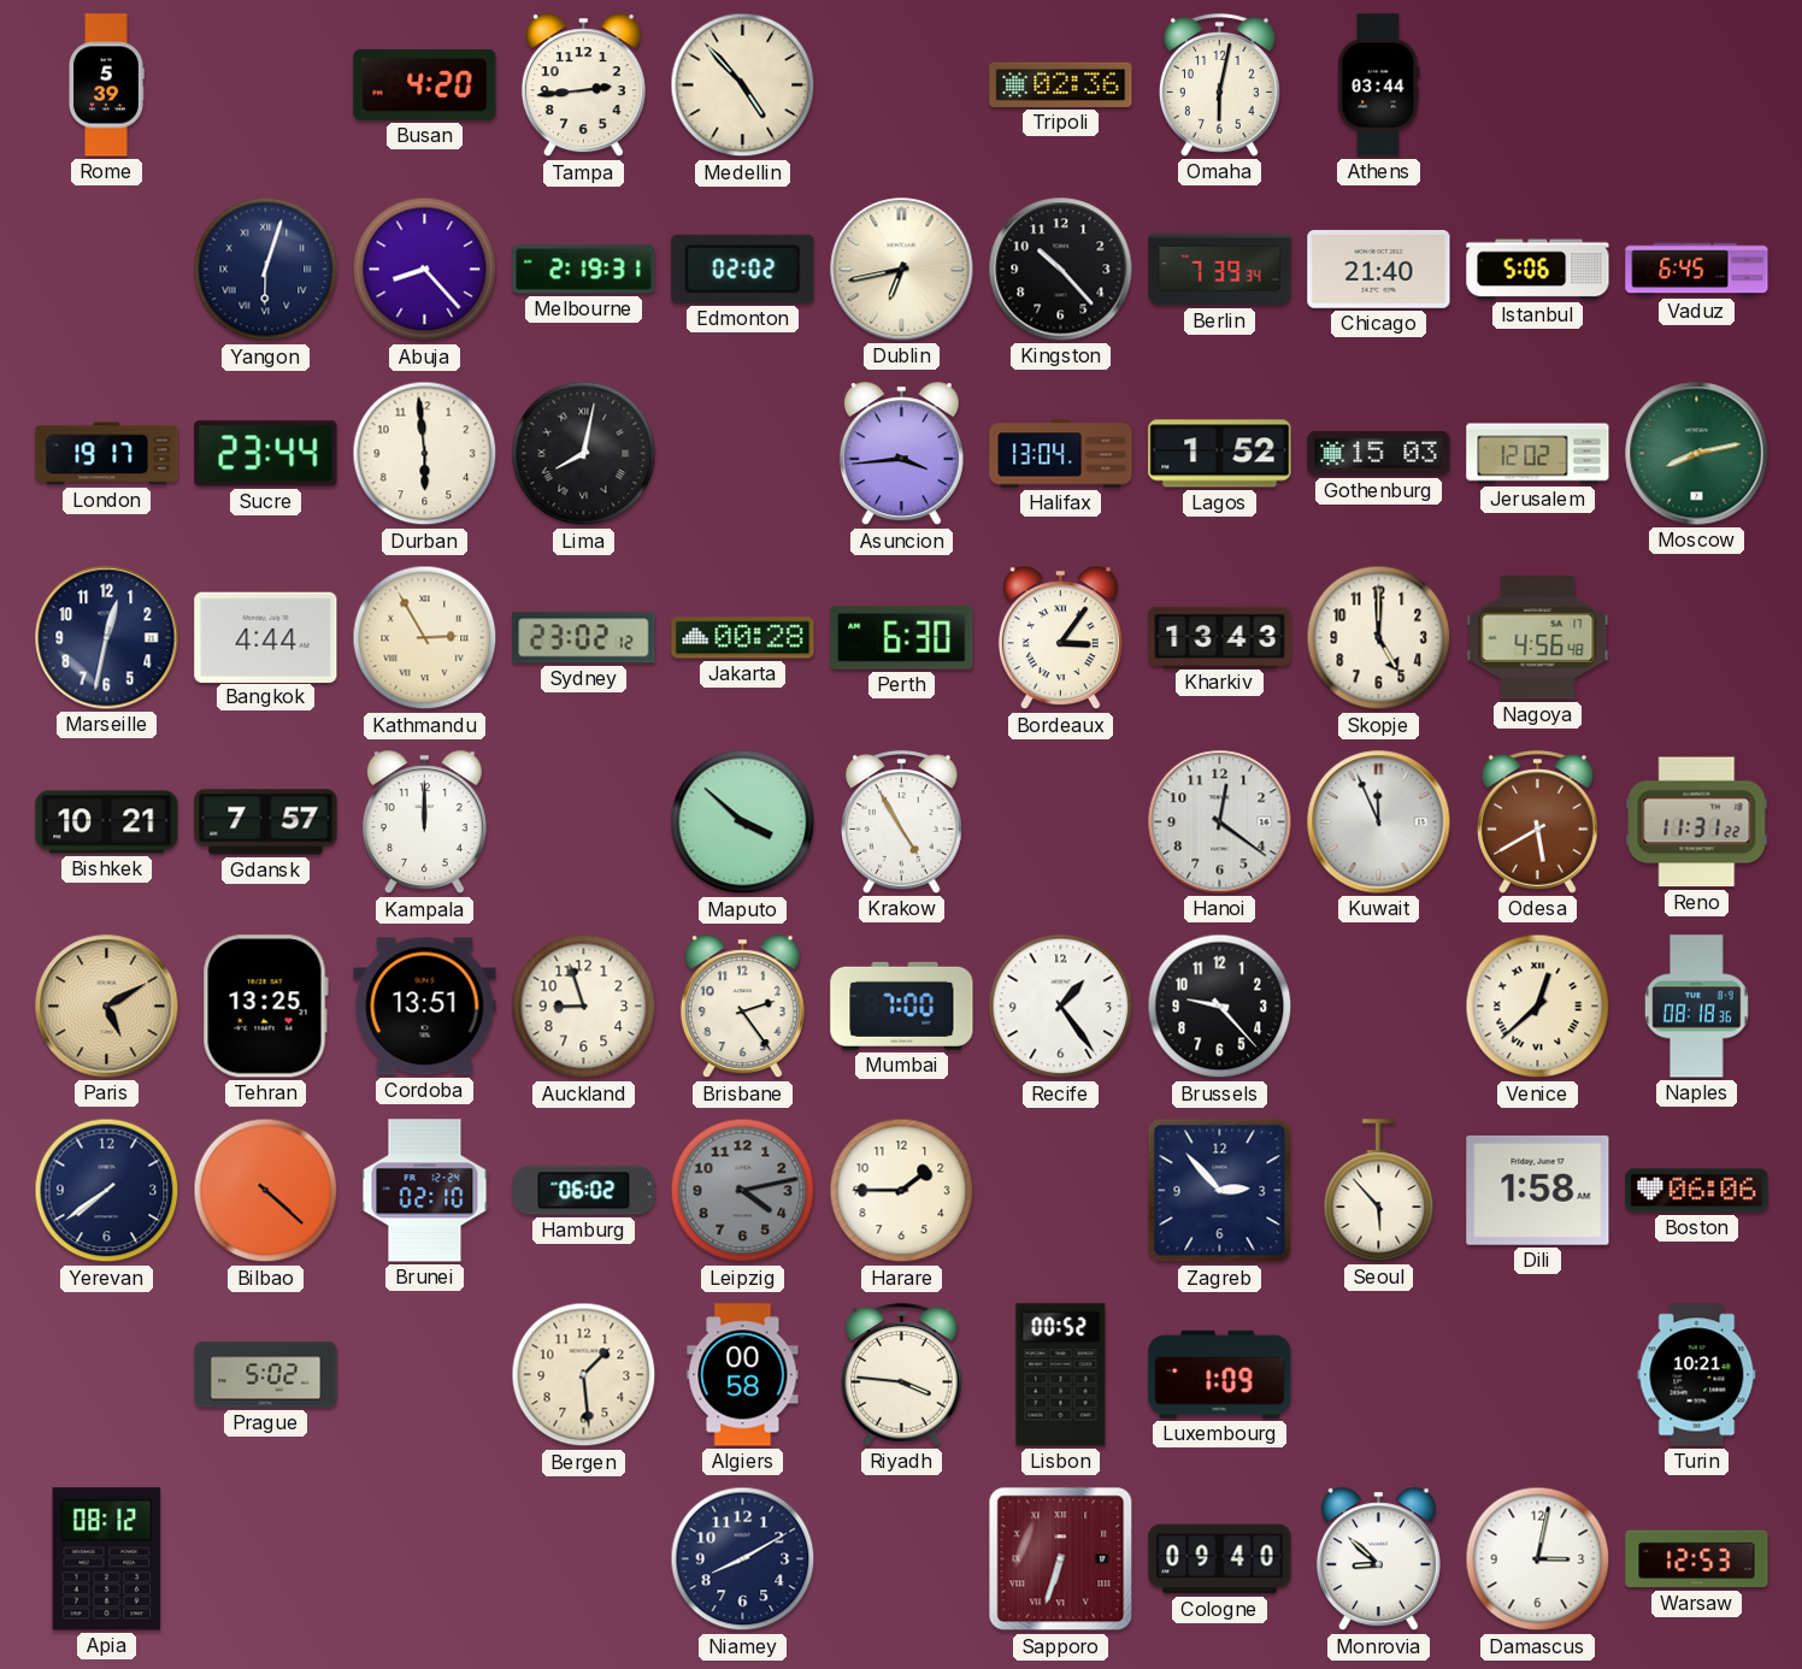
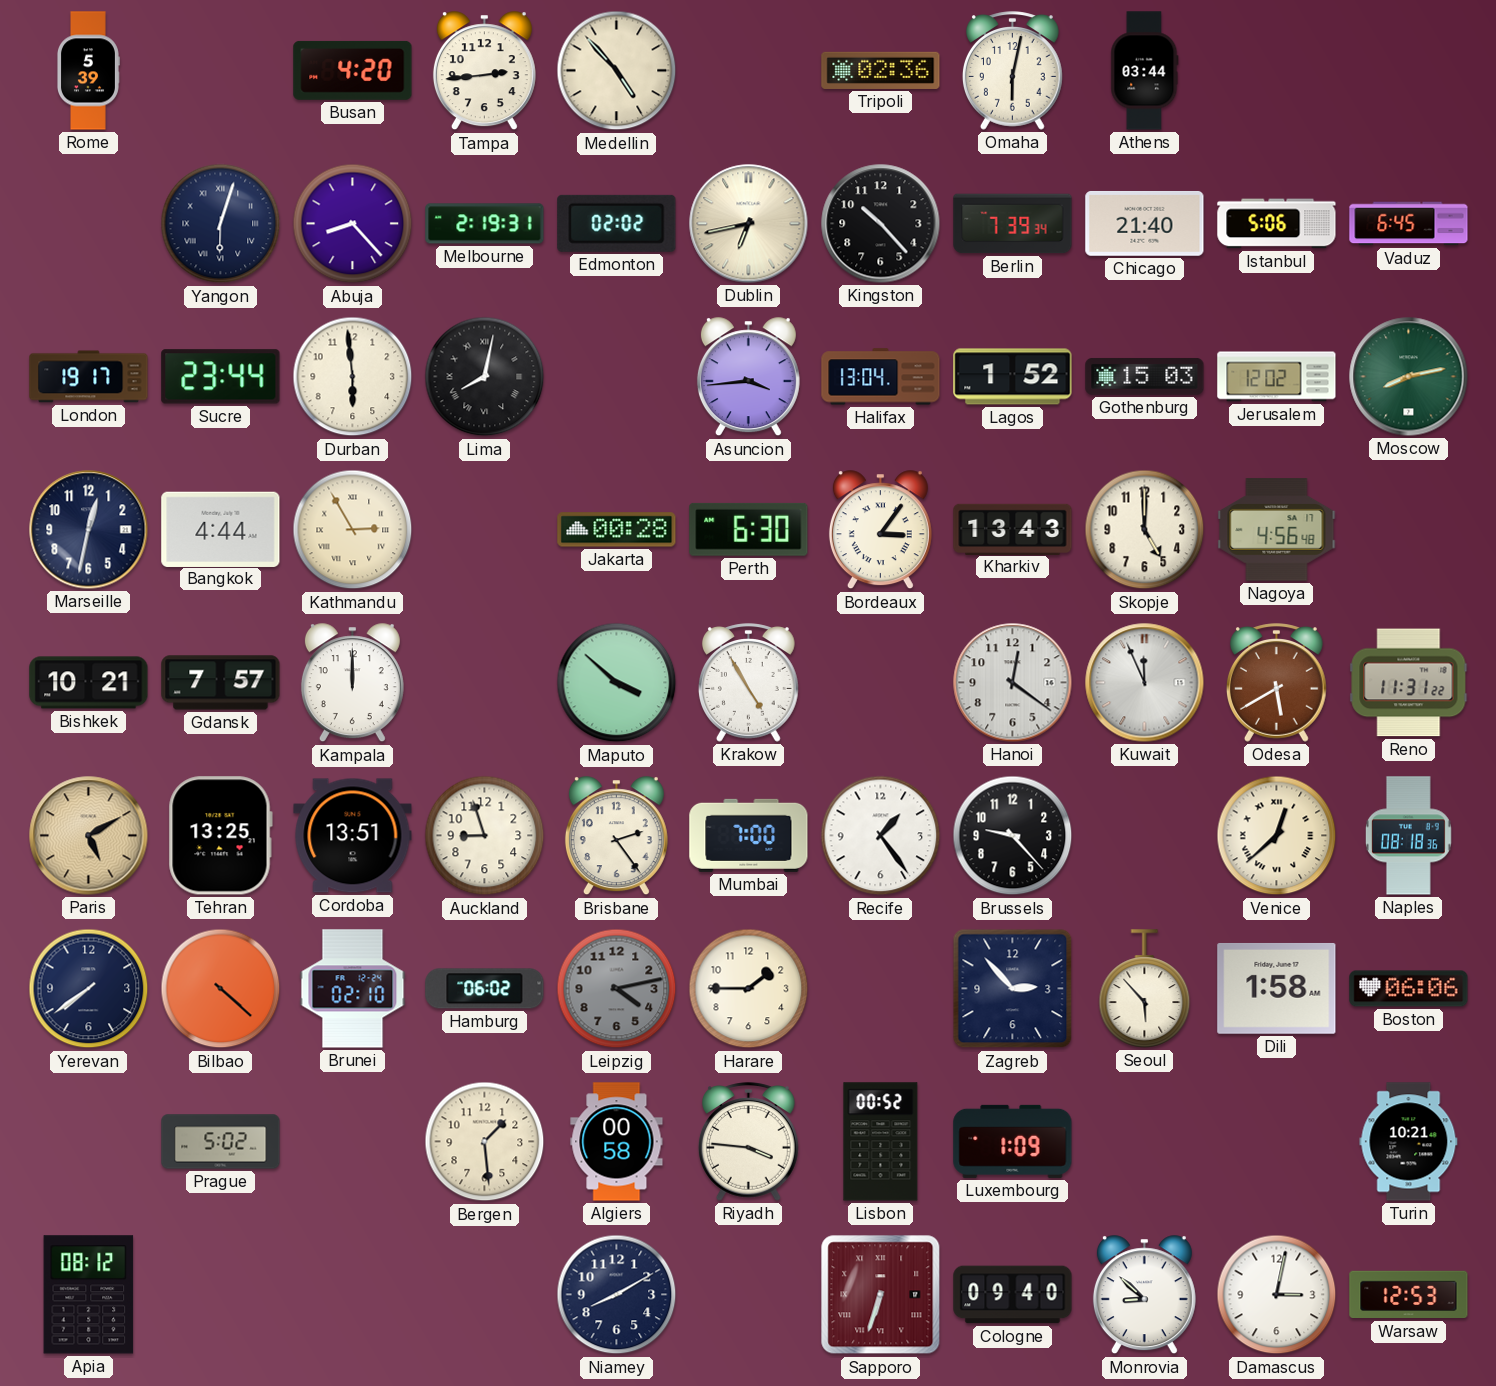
Sydney: 23:02 -> none (584, 638)
